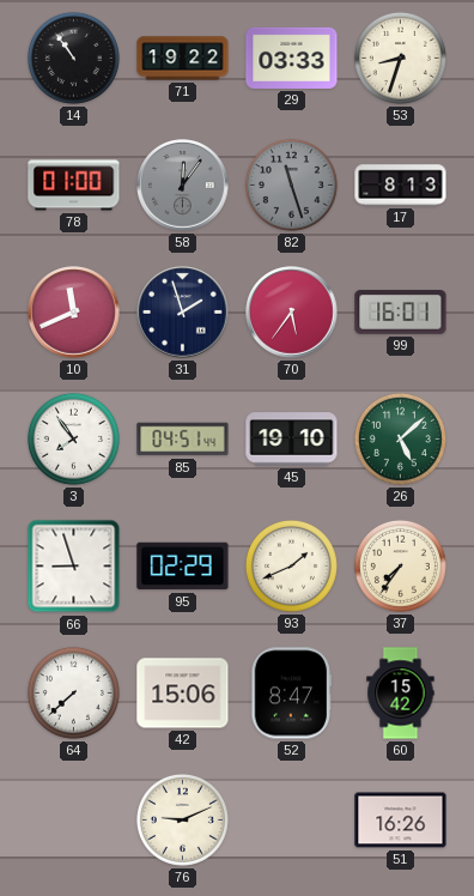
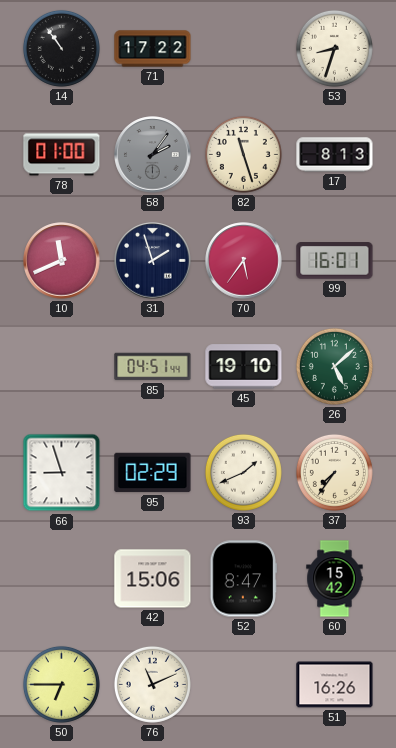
71: 19:22 -> 17:22 (153, 49)
29: 03:33 -> none (292, 57)
58: 12:06 -> 2:06 (153, 155)
82 dial: grey -> cream (243, 154)
3: 7:54 -> none (73, 438)
64: 7:38 -> none (73, 692)
50: none -> 6:45 (61, 684)
76: 9:11 -> 11:11 (152, 684)
